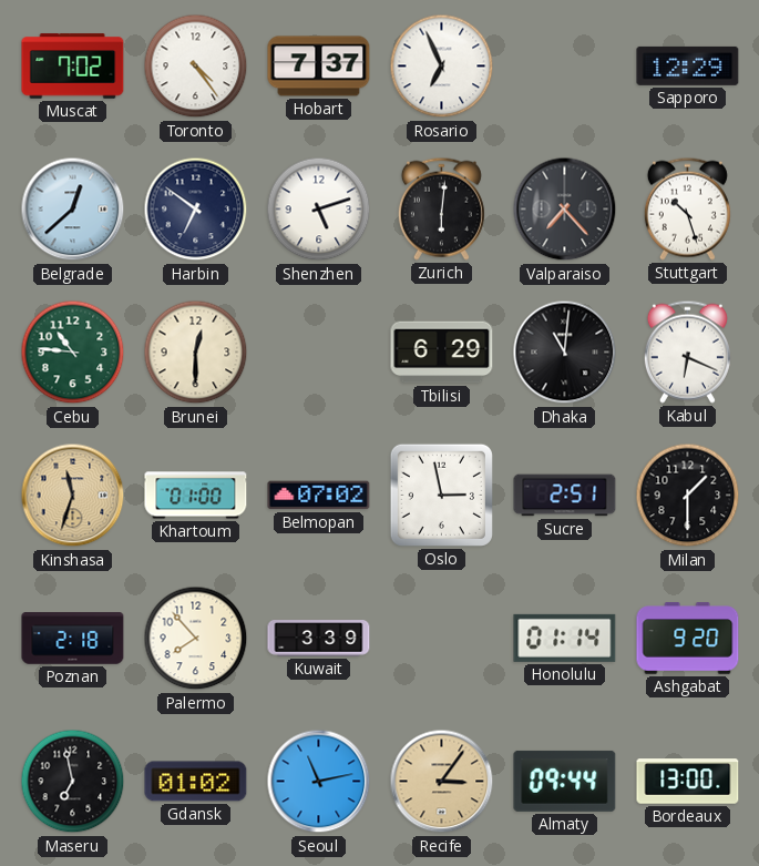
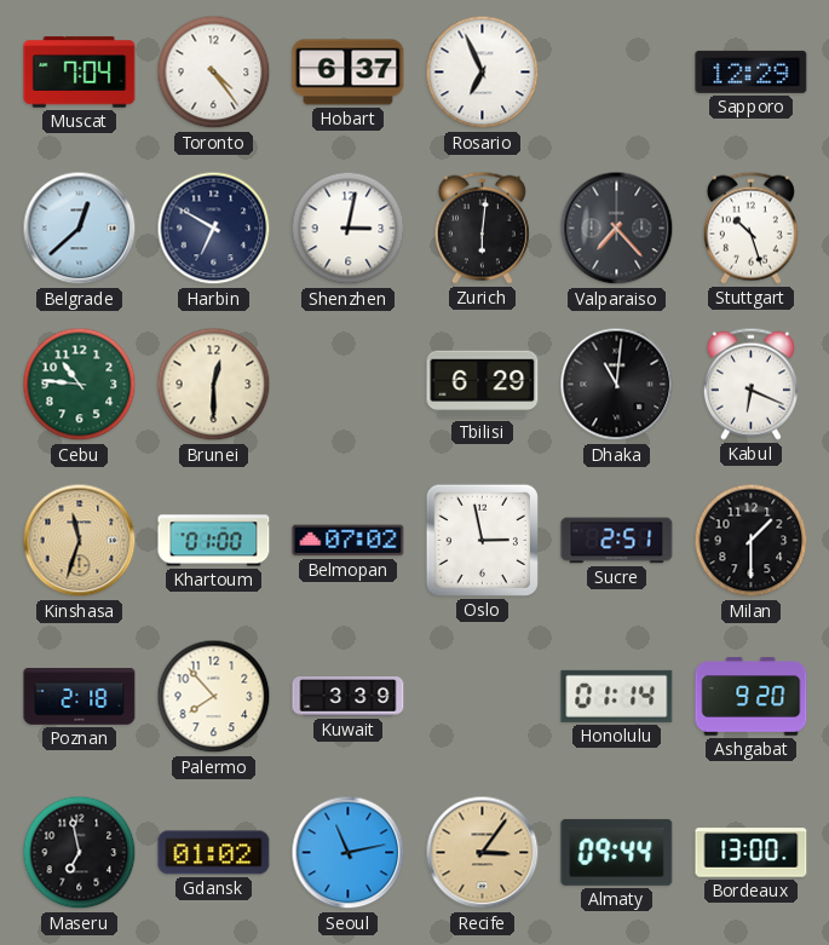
Muscat: 7:02 -> 7:04 (80, 73)
Hobart: 7:37 -> 6:37 (349, 73)
Harbin: 6:51 -> 6:50 (214, 229)
Shenzhen: 5:12 -> 3:02 (349, 229)
